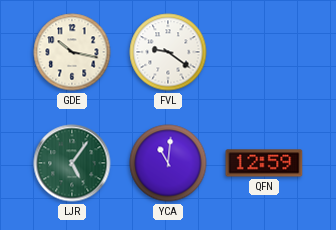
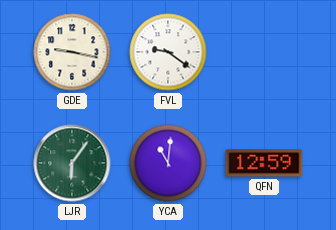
GDE: 10:17 -> 9:17 (72, 52)
LJR: 5:06 -> 6:06 (72, 163)
